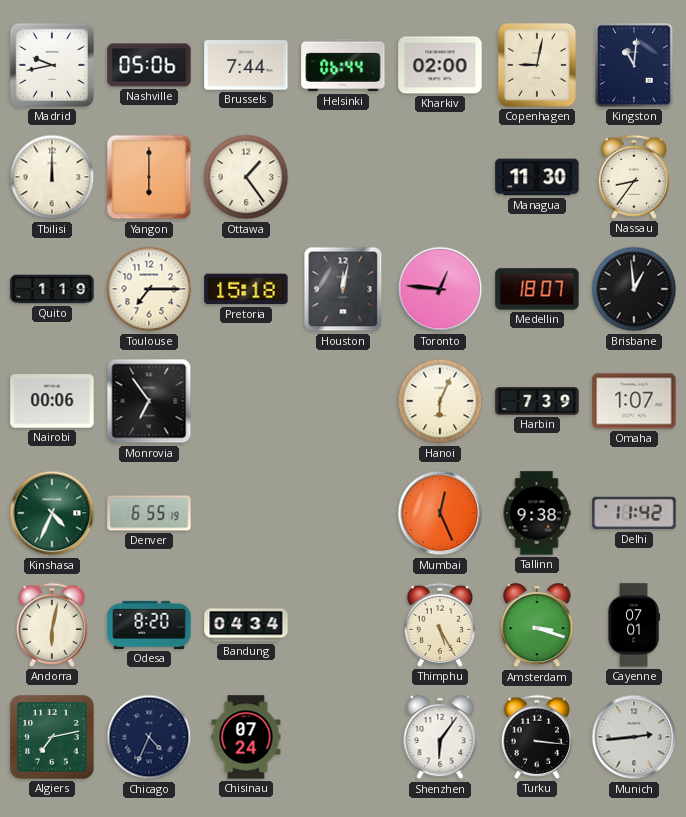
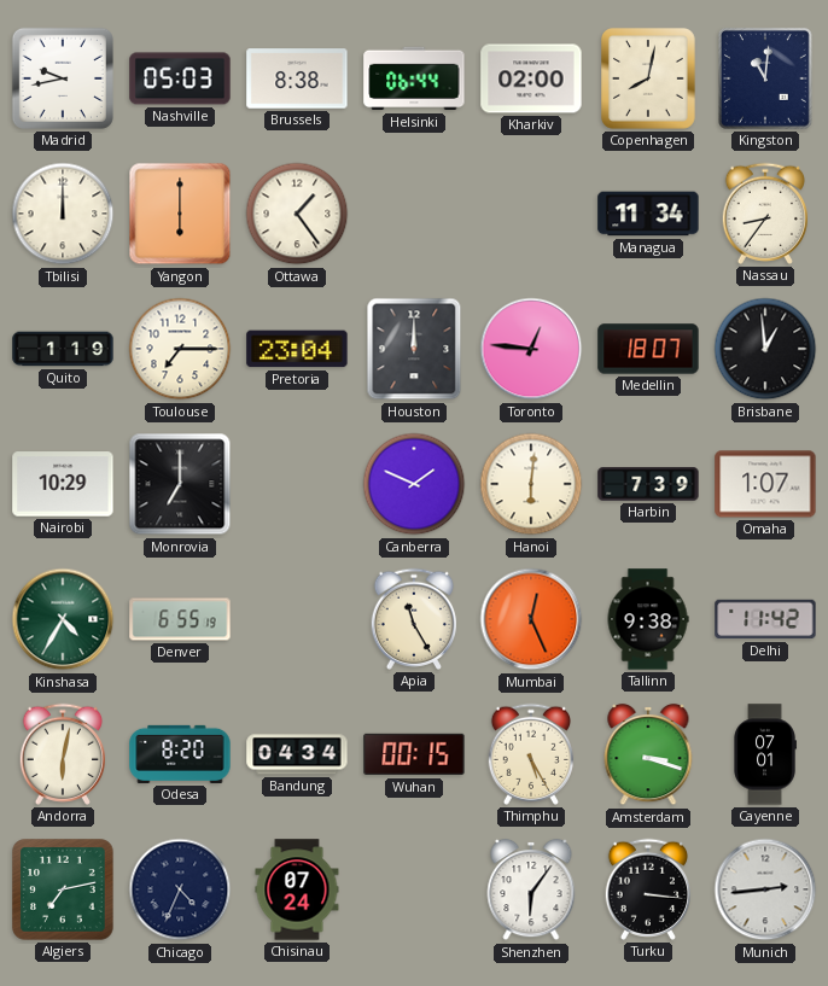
Nashville: 05:06 -> 05:03 (180, 78)
Brussels: 7:44 -> 8:38 (297, 78)
Copenhagen: 9:02 -> 8:02 (649, 80)
Managua: 11:30 -> 11:34 (648, 214)
Pretoria: 15:18 -> 23:04 (297, 349)
Houston: 12:02 -> 12:00 (414, 349)
Nairobi: 00:06 -> 10:29 (63, 484)
Monrovia: 6:54 -> 7:00 (180, 484)
Canberra: none -> 1:49 (414, 484)
Hanoi: 6:04 -> 6:01 (531, 484)
Kinshasa: 4:34 -> 4:35 (63, 619)
Apia: none -> 11:25 (413, 619)
Wuhan: none -> 00:15 (414, 754)
